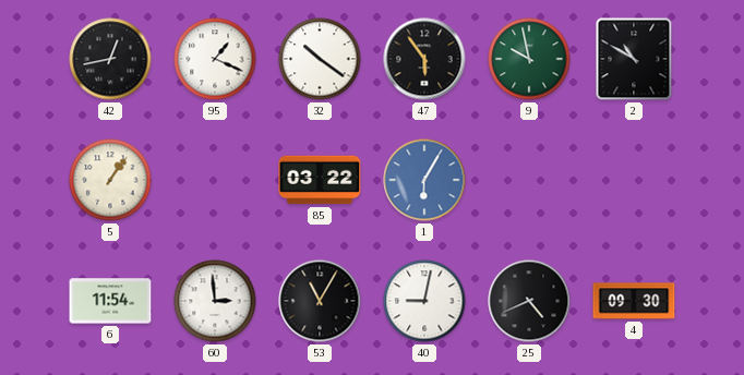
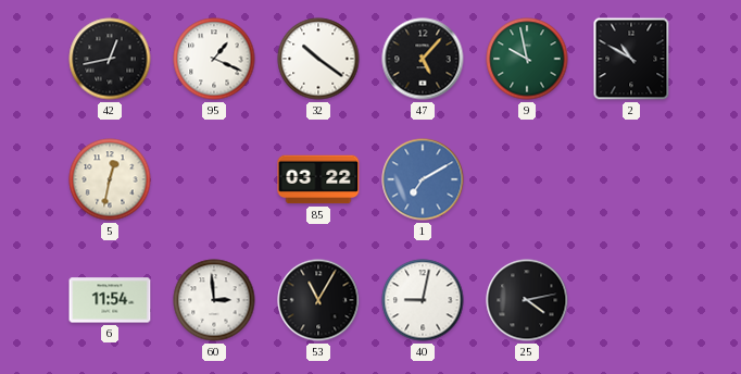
47: 5:54 -> 5:07 (423, 59)
5: 1:06 -> 12:32 (110, 179)
1: 6:05 -> 7:10 (423, 179)
25: 4:41 -> 4:13 (527, 300)
4: 09:30 -> none (634, 301)
